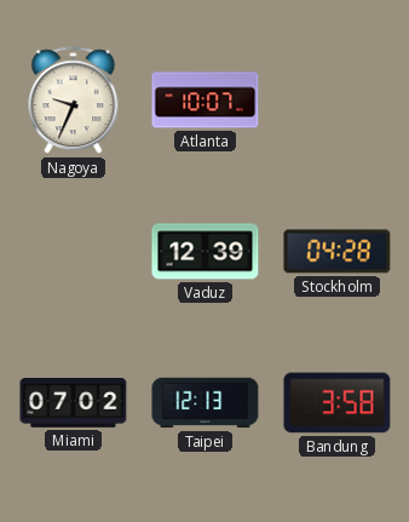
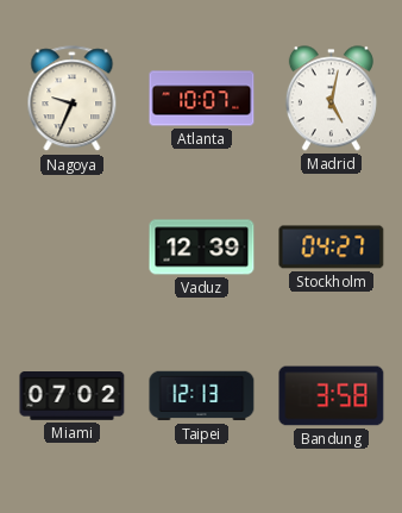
Madrid: none -> 5:02 (331, 99)
Stockholm: 04:28 -> 04:27 (332, 248)
